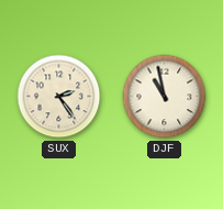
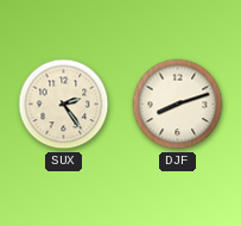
DJF: 10:58 -> 8:12 (178, 105)
